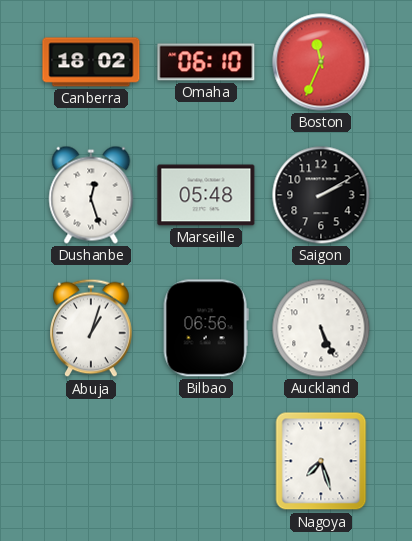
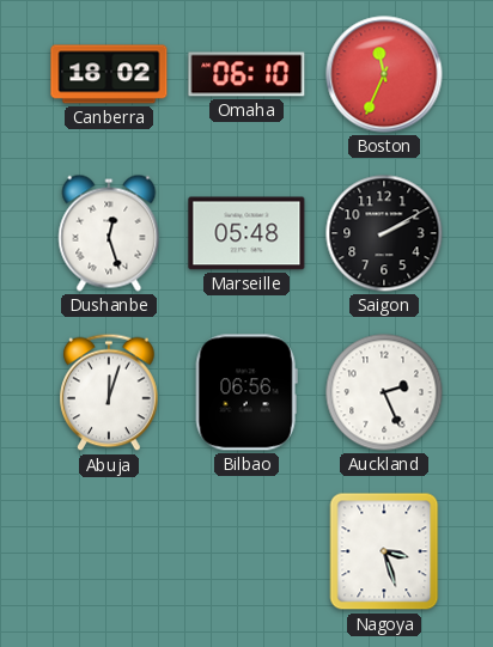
Abuja: 1:03 -> 12:03 (109, 392)
Auckland: 5:26 -> 2:26 (384, 392)
Nagoya: 7:27 -> 3:27 (384, 551)
